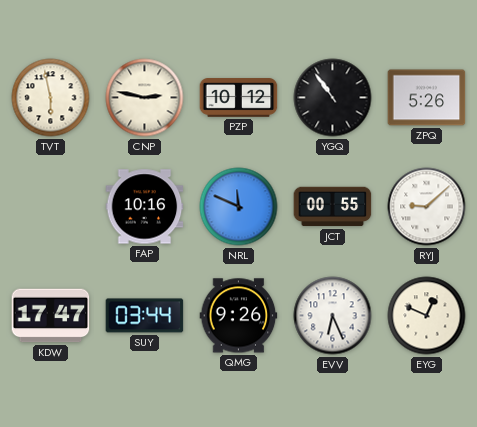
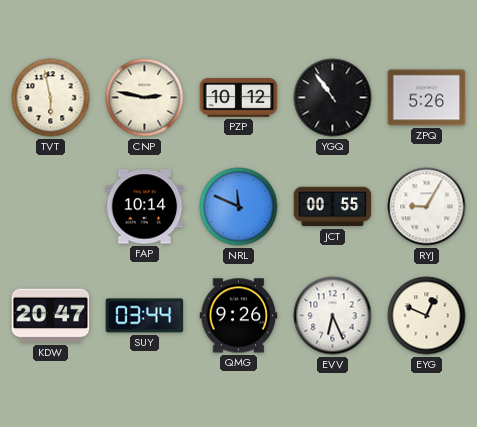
FAP: 10:16 -> 10:14 (145, 207)
RYJ: 9:08 -> 9:05 (427, 207)
KDW: 17:47 -> 20:47 (51, 316)
